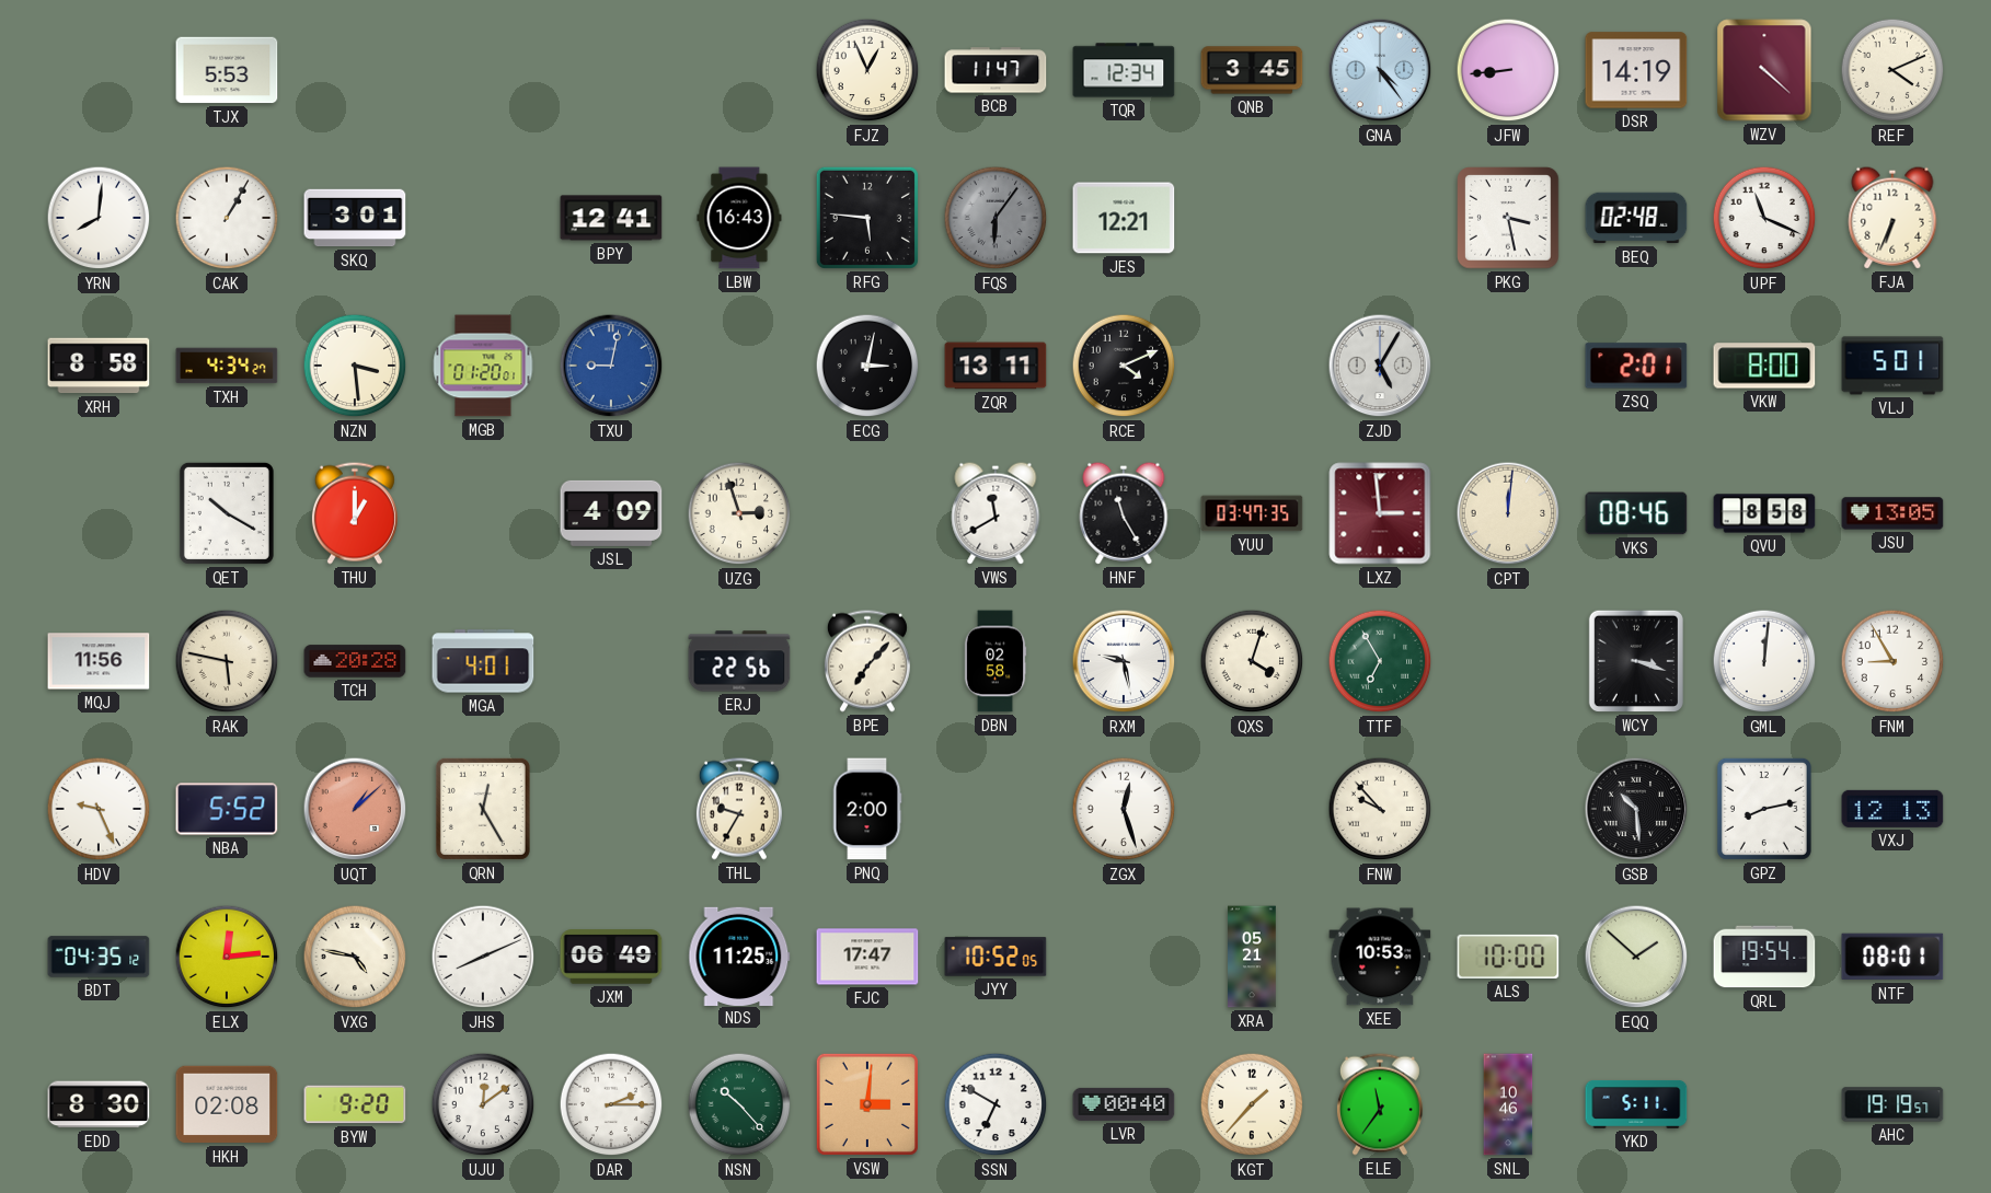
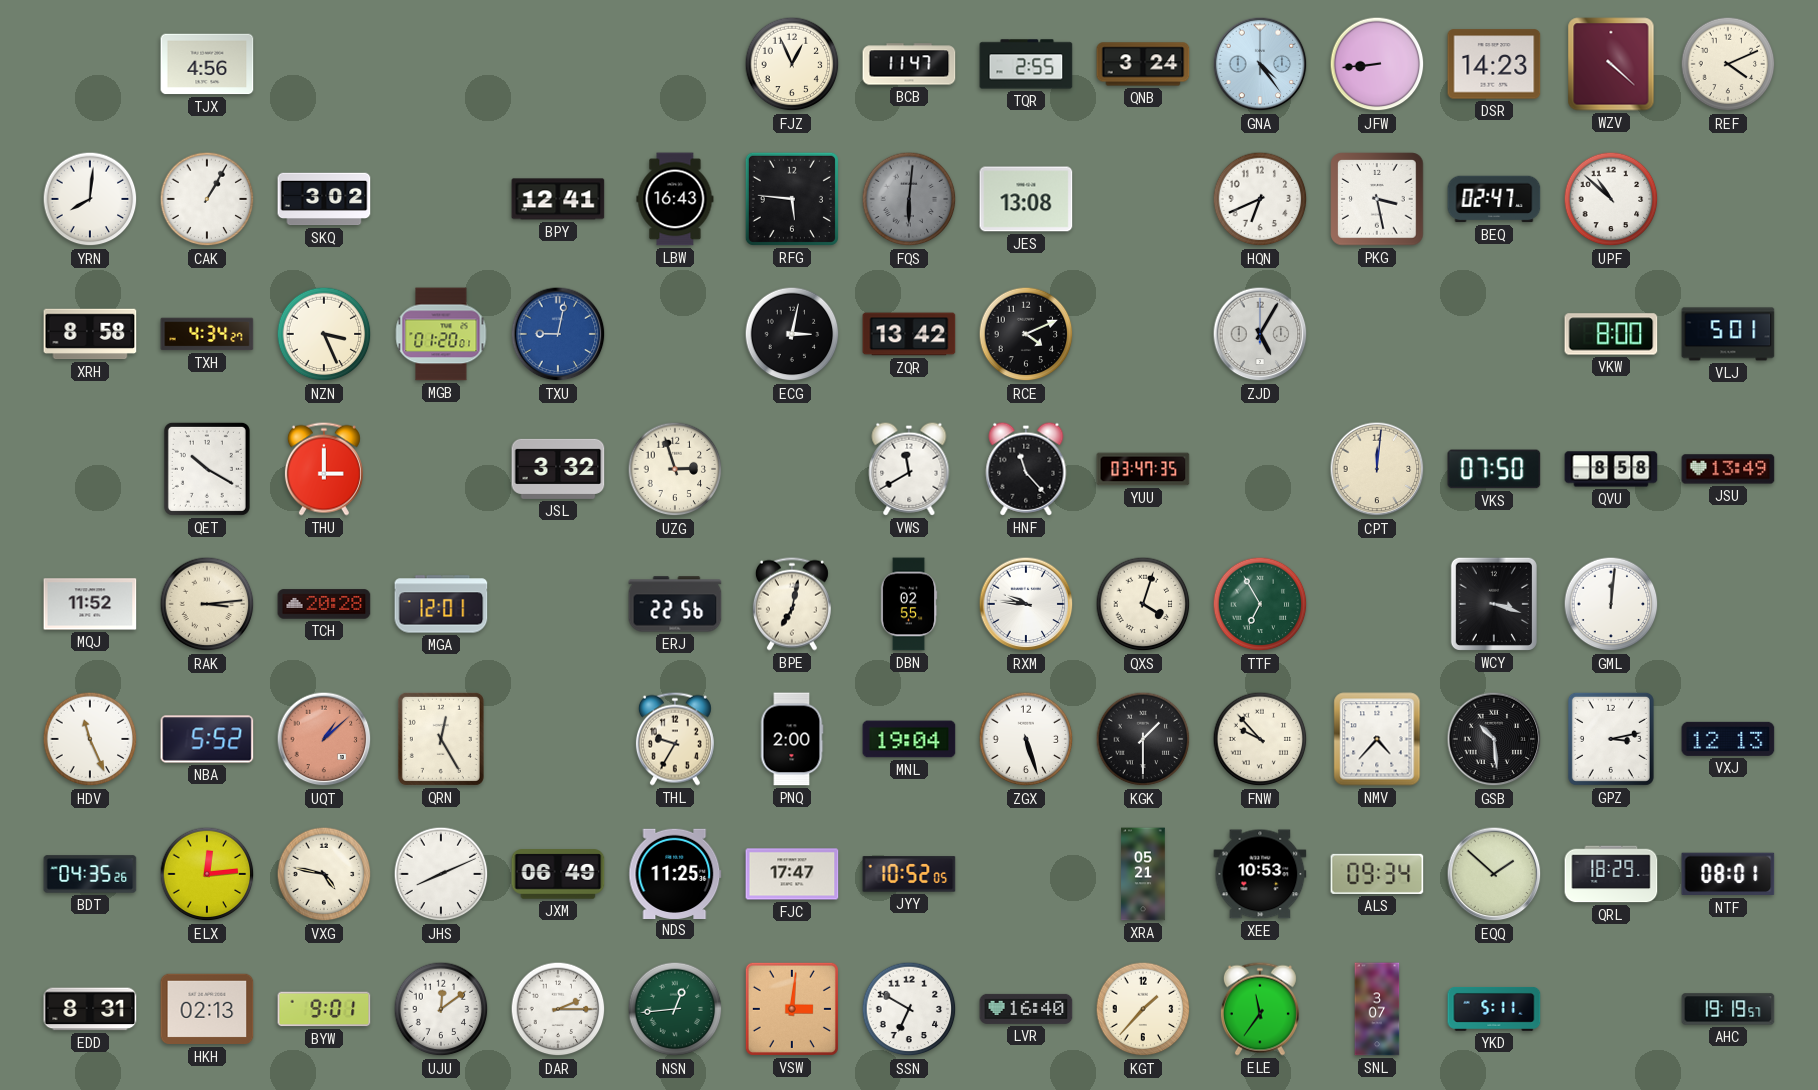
TJX: 5:53 -> 4:56 (207, 64)
TQR: 12:34 -> 2:55 (1026, 64)
QNB: 3:45 -> 3:24 (1143, 64)
DSR: 14:19 -> 14:23 (1494, 64)
SKQ: 3:01 -> 3:02 (324, 199)
FQS: 6:06 -> 6:01 (909, 199)
JES: 12:21 -> 13:08 (1026, 199)
HQN: none -> 6:41 (1260, 199)
BEQ: 02:48 -> 02:47 (1494, 199)
UPF: 11:19 -> 10:52 (1611, 199)
FJA: 6:34 -> none (1892, 218)
NZN: 3:29 -> 3:26 (324, 334)
ZQR: 13:11 -> 13:42 (909, 334)
ZSQ: 2:01 -> none (1636, 366)
THU: 1:00 -> 3:00 (324, 469)
JSL: 4:09 -> 3:32 (558, 469)
HNF: 11:25 -> 11:23 (1026, 469)
LXZ: 2:59 -> none (1380, 513)
VKS: 08:46 -> 07:50 (1494, 469)
JSU: 13:05 -> 13:49 (1728, 469)
MQJ: 11:56 -> 11:52 (90, 604)
RAK: 5:47 -> 3:14 (207, 604)
MGA: 4:01 -> 12:01 (441, 604)
BPE: 7:07 -> 7:02 (792, 604)
DBN: 02:58 -> 02:55 (909, 604)
RXM: 9:28 -> 9:46 (1026, 604)
FNM: 8:55 -> none (1892, 661)
HDV: 9:26 -> 11:26 (90, 739)
MNL: none -> 19:04 (909, 739)
ZGX: 12:27 -> 5:27 (1026, 739)
KGK: none -> 1:30 (1143, 739)
NMV: none -> 4:37 (1377, 739)
GPZ: 8:13 -> 3:13 (1611, 739)
BDT: 04:35:12 -> 04:35:26 (90, 874)
ALS: 10:00 -> 09:34 (1377, 874)
QRL: 19:54 -> 18:29 (1611, 874)
EDD: 8:30 -> 8:31 (90, 1009)
HKH: 02:08 -> 02:13 (207, 1009)
BYW: 9:20 -> 9:01 (324, 1009)
NSN: 10:23 -> 12:44 (675, 1009)
LVR: 00:40 -> 16:40 (1026, 1009)
SNL: 10:46 -> 3:07 (1377, 1009)
